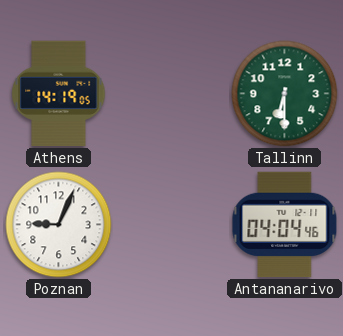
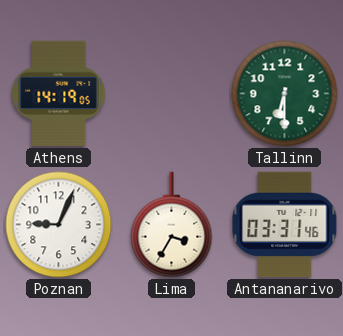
Lima: none -> 3:35 (172, 225)
Antananarivo: 04:04 -> 03:31 (285, 225)
